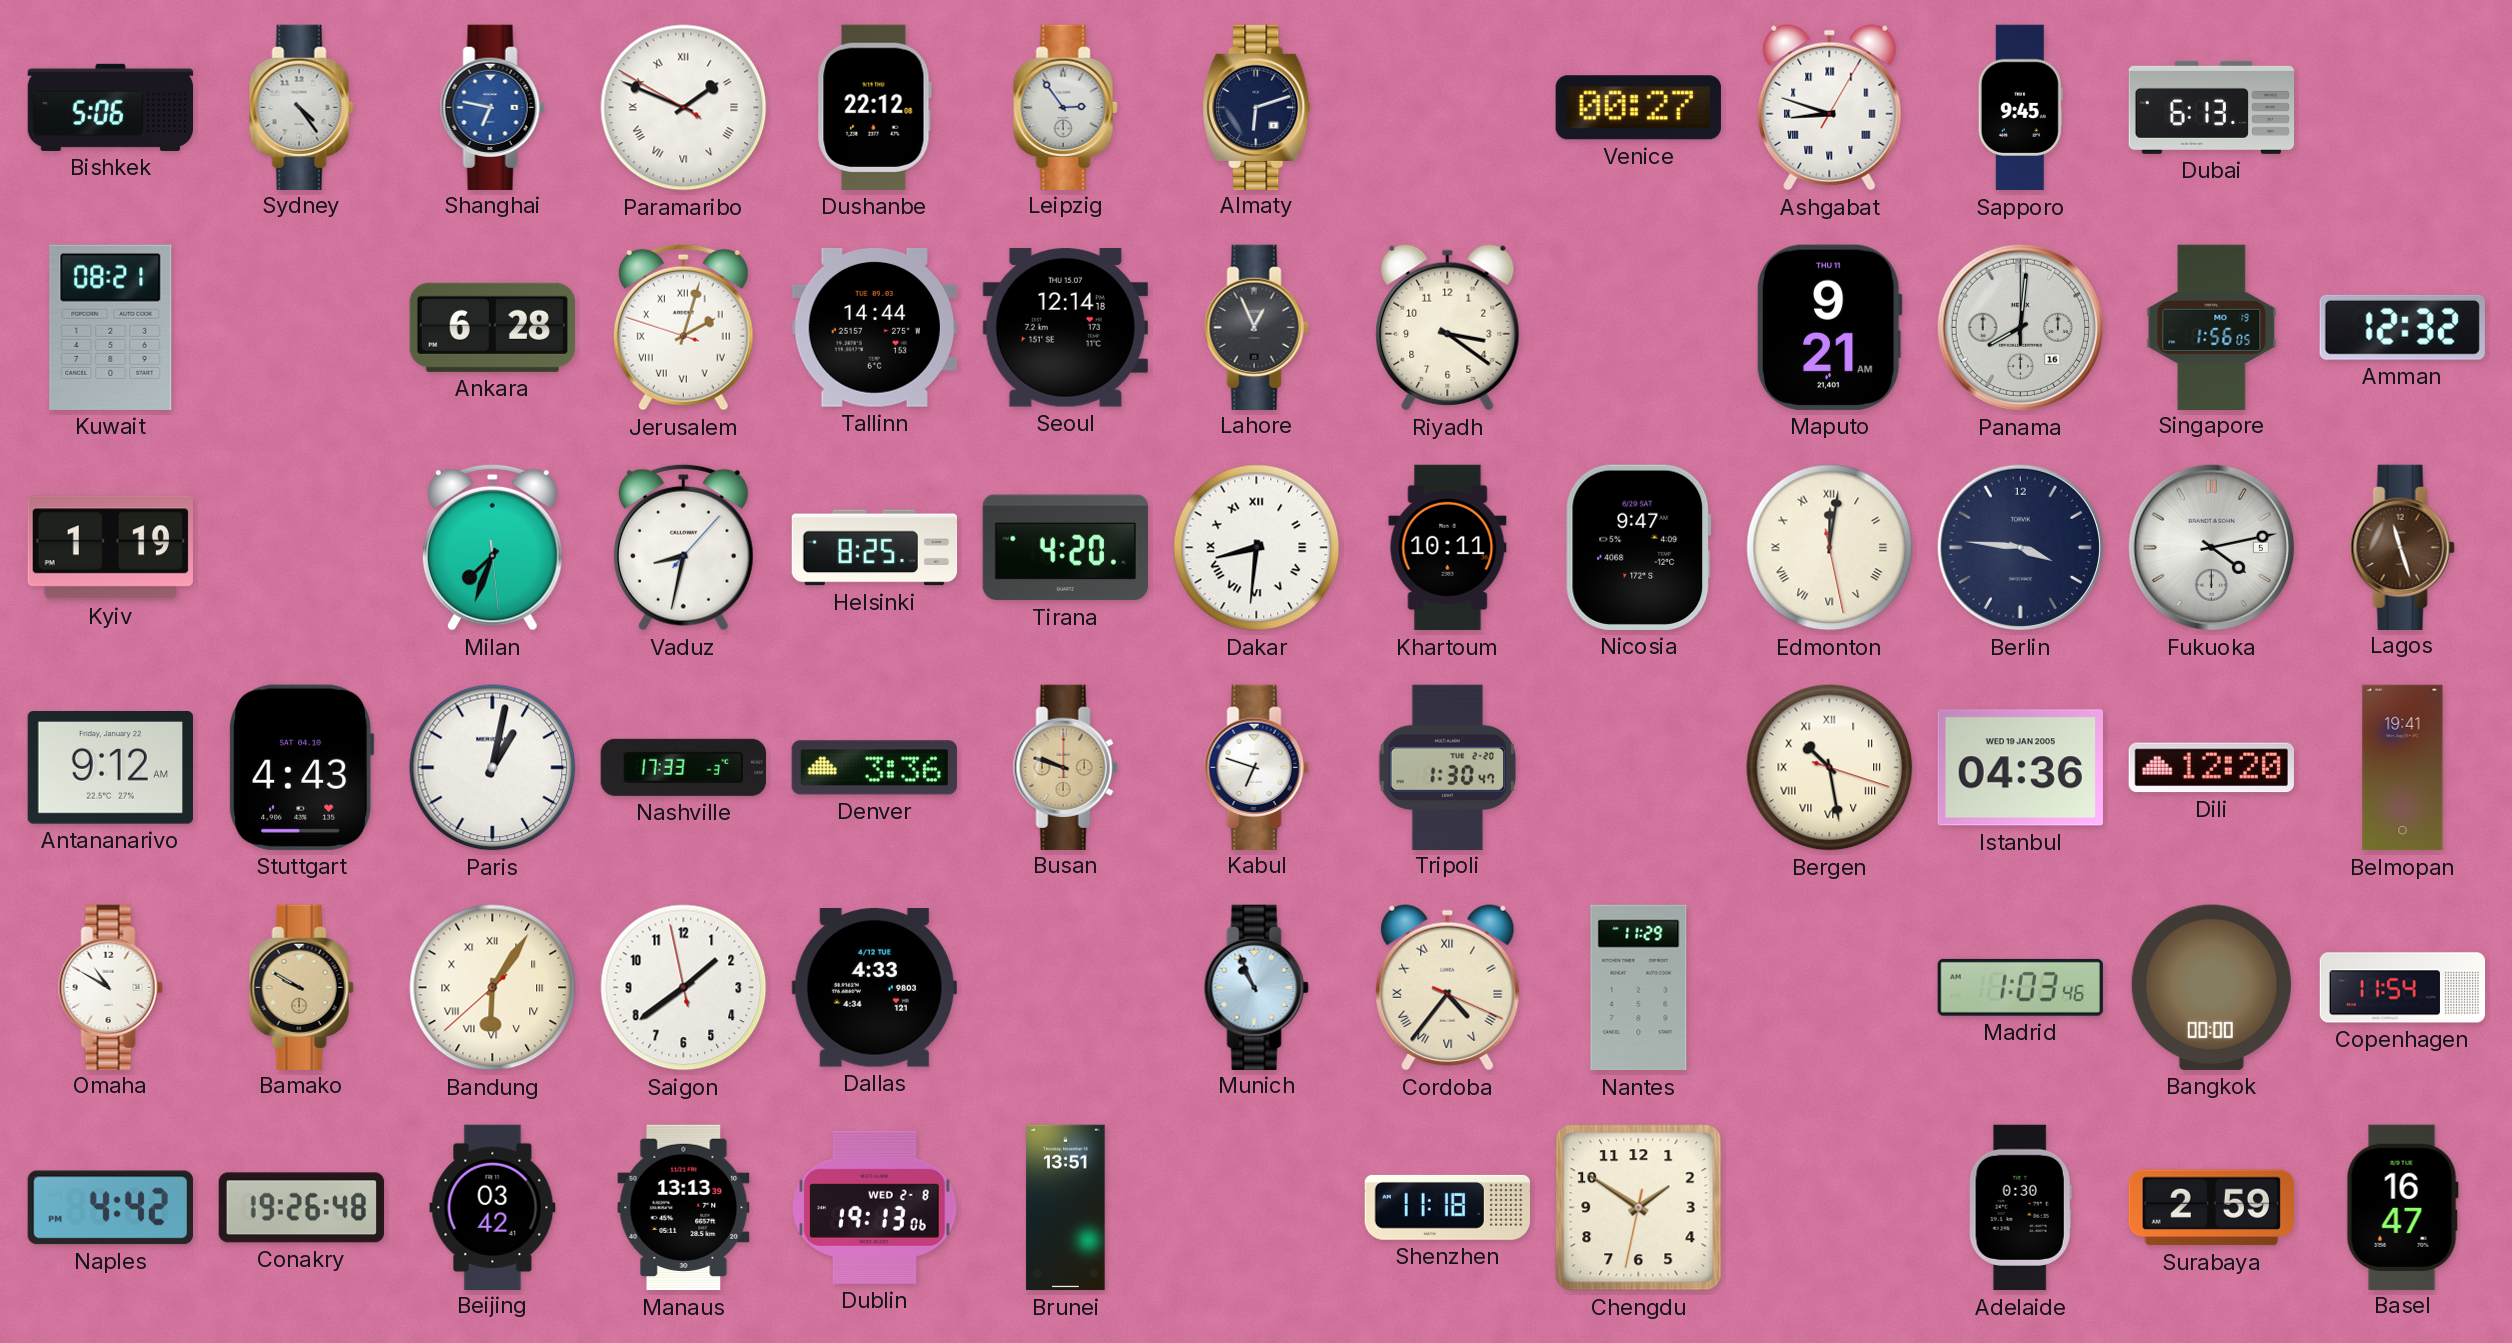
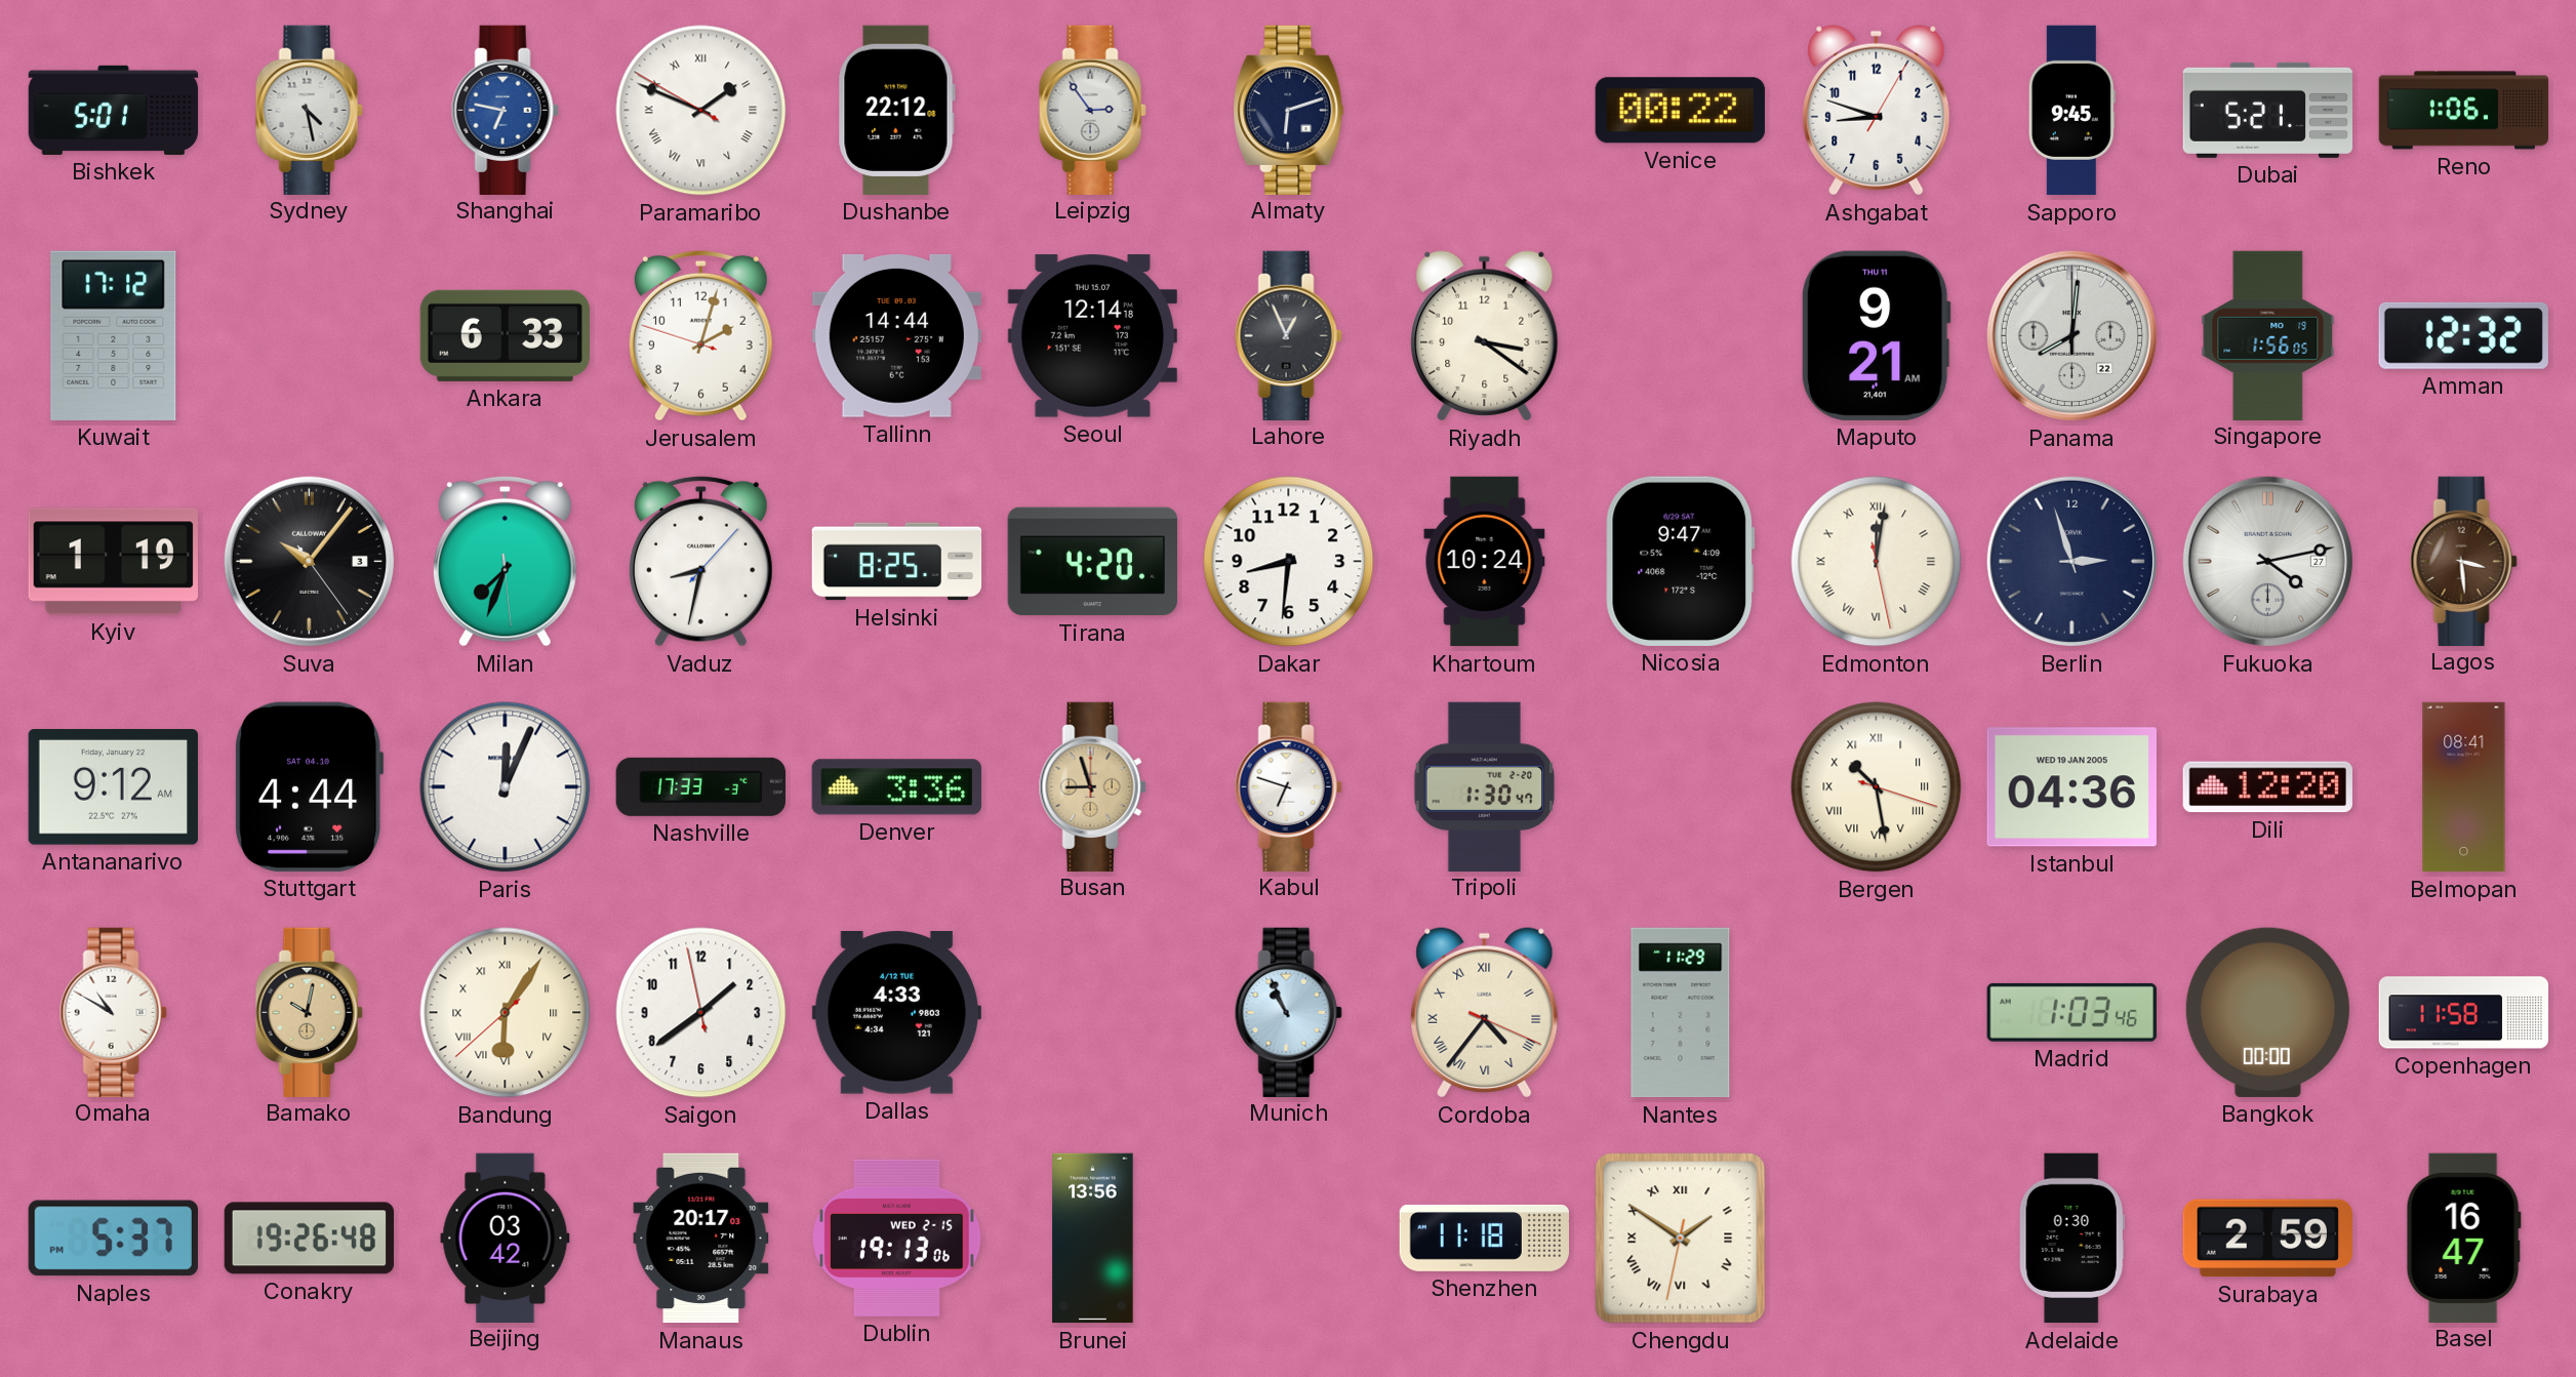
Bishkek: 5:06 -> 5:01 (114, 110)
Sydney: 4:24 -> 4:28 (309, 110)
Venice: 00:27 -> 00:22 (1680, 111)
Ashgabat numerals: Roman -> Arabic (1877, 111)
Dubai: 6:13 -> 5:21 (2268, 110)
Reno: none -> 1:06 (2464, 111)
Kuwait: 08:21 -> 17:12 (114, 335)
Ankara: 6:28 -> 6:33 (505, 335)
Jerusalem numerals: Roman -> Arabic (700, 335)
Panama date: 16 -> 22 (2071, 335)
Suva: none -> 10:06 (309, 561)
Dakar numerals: Roman -> Arabic (1289, 562)
Khartoum: 10:11 -> 10:24 (1485, 562)
Berlin: 3:46 -> 2:57 (2071, 561)
Fukuoka date: 5 -> 27 (2267, 561)
Lagos: 11:27 -> 3:29 (2463, 561)
Stuttgart: 4:43 -> 4:44 (310, 786)
Paris: 1:02 -> 12:04 (506, 787)
Busan: 9:48 -> 8:57 (1092, 786)
Belmopan: 19:41 -> 08:41 (2464, 787)
Bamako: 9:50 -> 10:02 (309, 1012)
Copenhagen: 11:54 -> 11:58 (2464, 1013)
Naples: 4:42 -> 5:37 (113, 1239)
Manaus: 13:13 -> 20:17 (701, 1239)
Dublin date: WED 2-8 -> WED 2-15 (897, 1238)
Brunei: 13:51 -> 13:56 (1093, 1239)
Chengdu numerals: Arabic -> Roman (1681, 1239)
